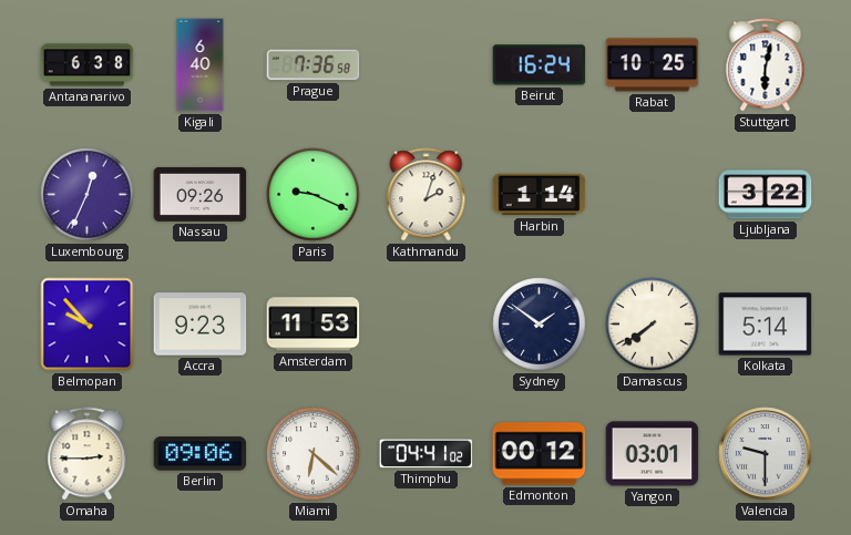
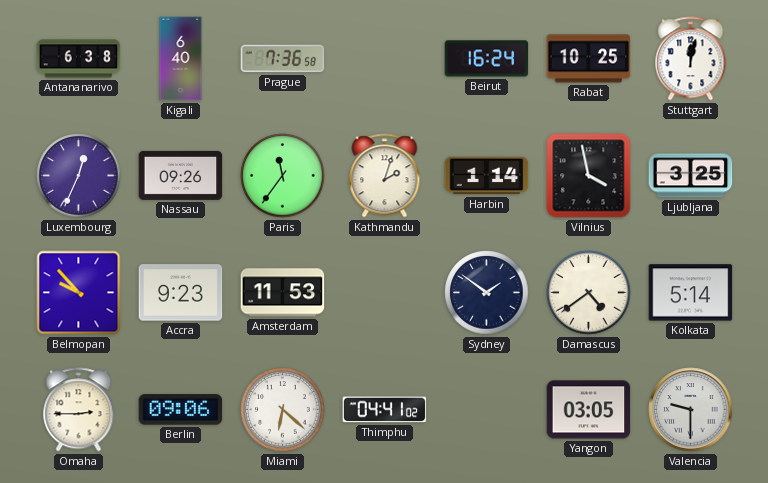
Stuttgart: 6:02 -> 12:02 (691, 59)
Paris: 9:19 -> 11:36 (283, 176)
Vilnius: none -> 3:58 (589, 176)
Ljubljana: 3:22 -> 3:25 (691, 176)
Damascus: 7:39 -> 4:39 (589, 293)
Edmonton: 00:12 -> none (540, 454)
Yangon: 03:01 -> 03:05 (589, 410)
